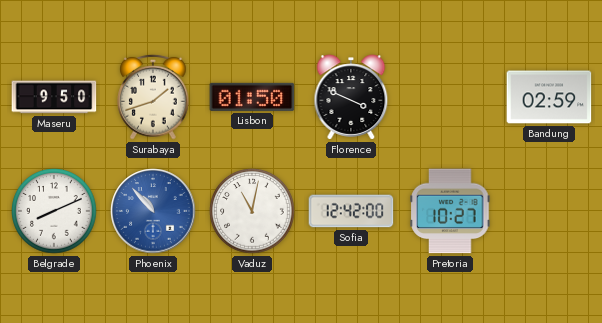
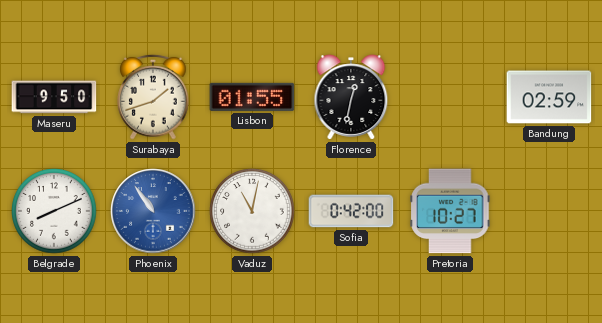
Lisbon: 01:50 -> 01:55 (252, 97)
Florence: 3:49 -> 12:32 (351, 97)
Phoenix: 10:53 -> 10:54 (153, 211)
Sofia: 12:42 -> 0:42 (351, 211)
